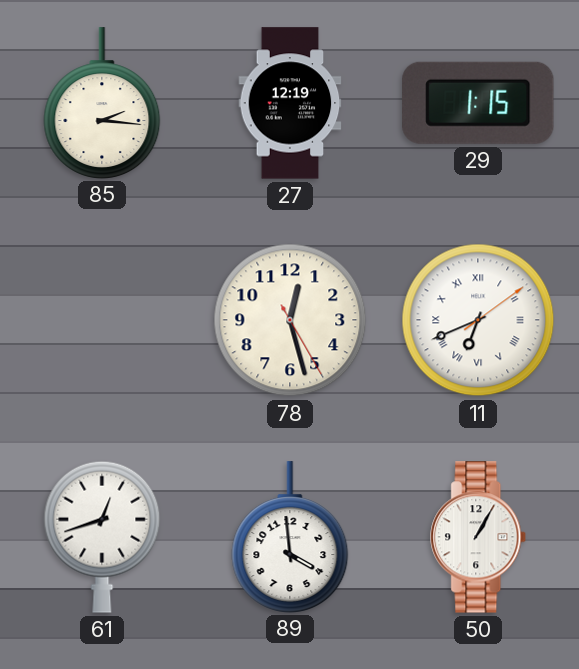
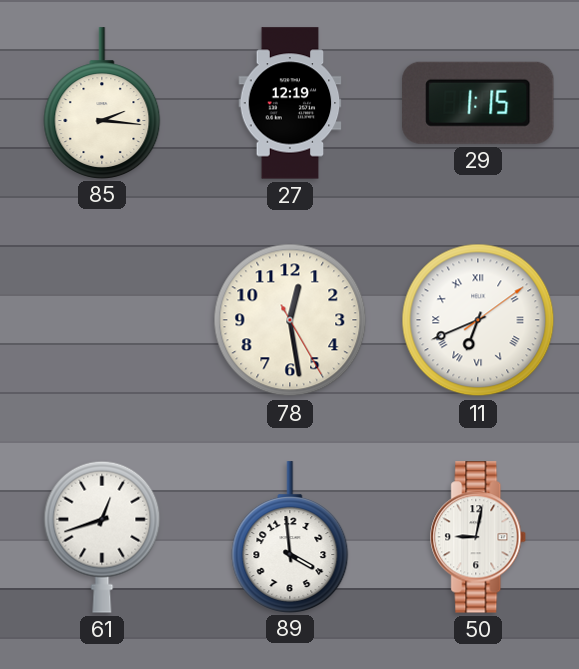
78: 12:27 -> 12:28 (290, 320)
50: 1:05 -> 9:02 (479, 537)
